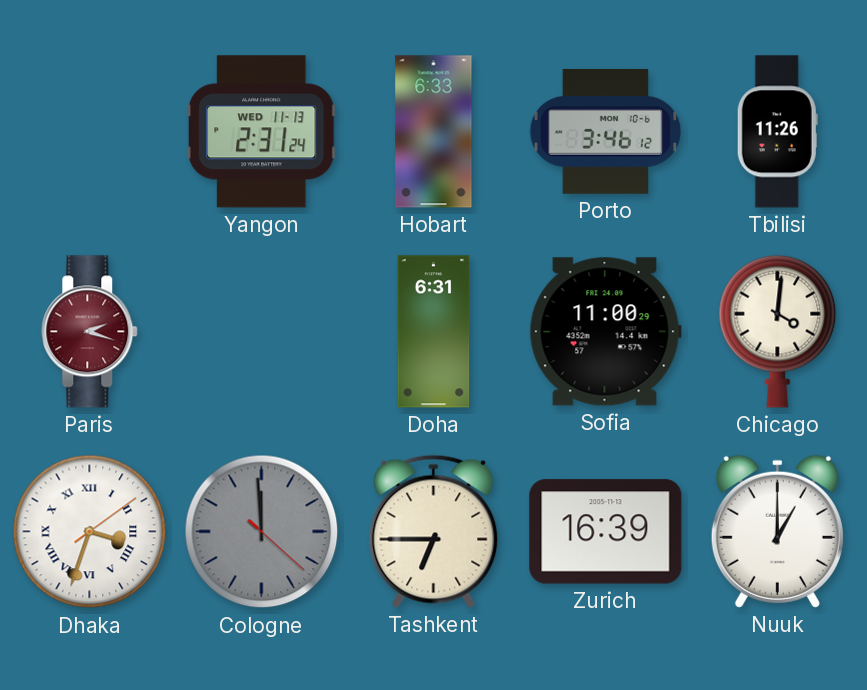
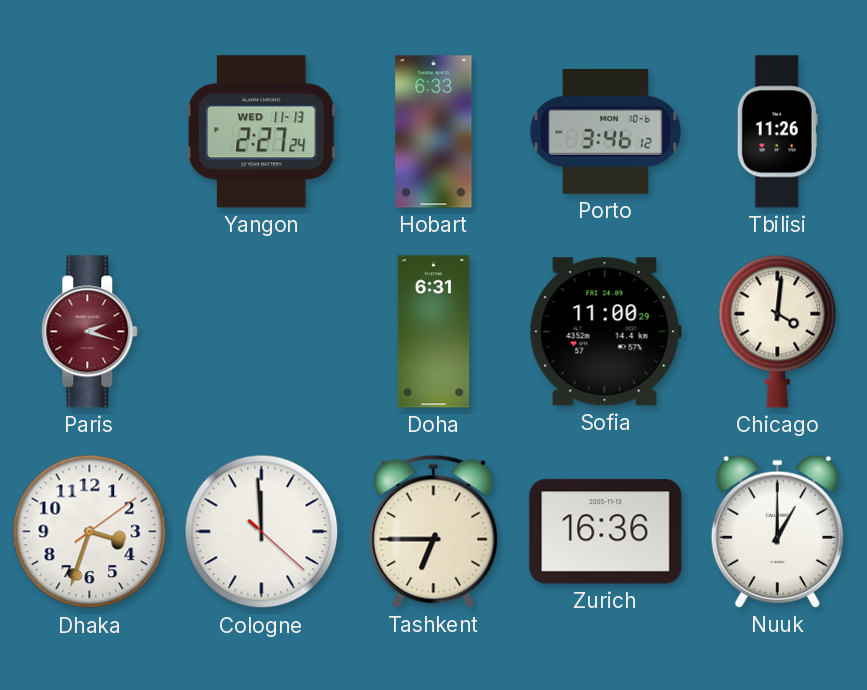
Yangon: 2:31 -> 2:27 (261, 132)
Dhaka numerals: Roman -> Arabic (90, 532)
Cologne dial: grey -> white (262, 532)
Zurich: 16:39 -> 16:36 (606, 532)
